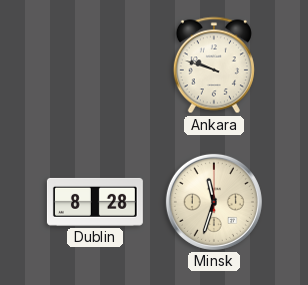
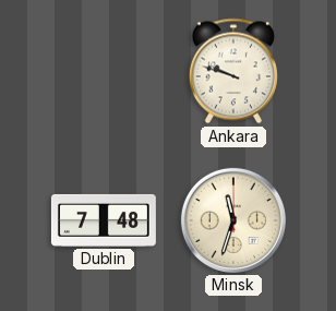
Dublin: 8:28 -> 7:48 (104, 220)
